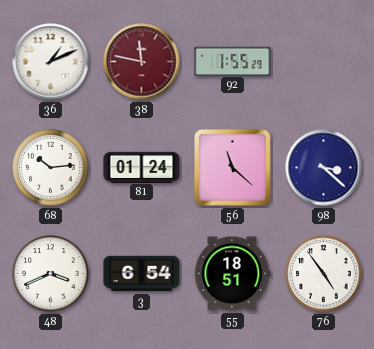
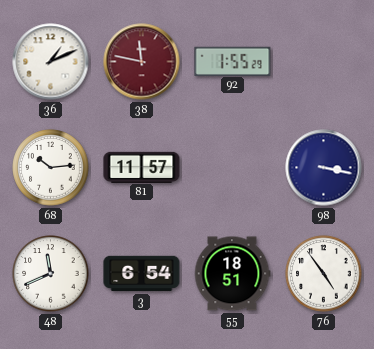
81: 01:24 -> 11:57 (142, 167)
56: 11:22 -> none (233, 168)
98: 3:22 -> 3:17 (324, 168)
48: 3:41 -> 11:41 (51, 274)
